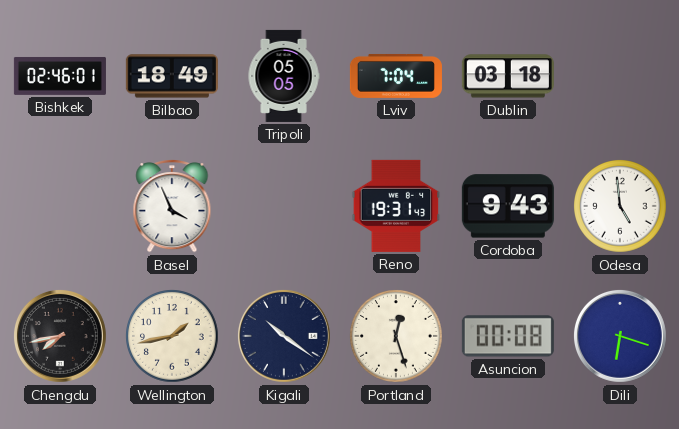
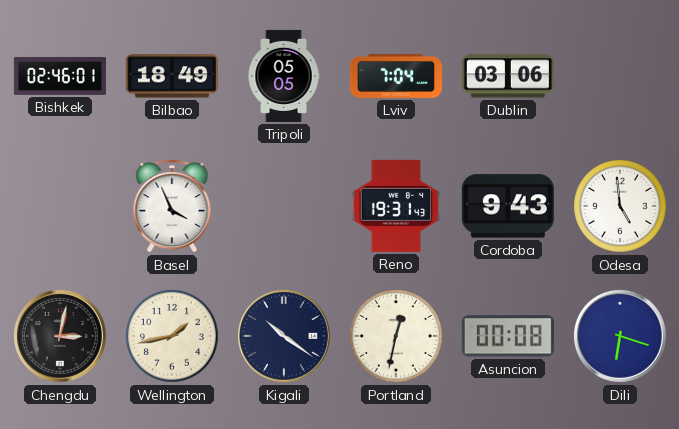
Dublin: 03:18 -> 03:06 (508, 76)
Chengdu: 7:43 -> 3:02 (60, 336)
Portland: 12:27 -> 12:32 (397, 337)
